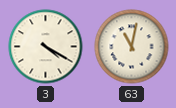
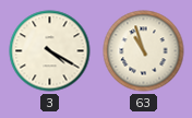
63: 11:02 -> 10:57 (144, 51)
